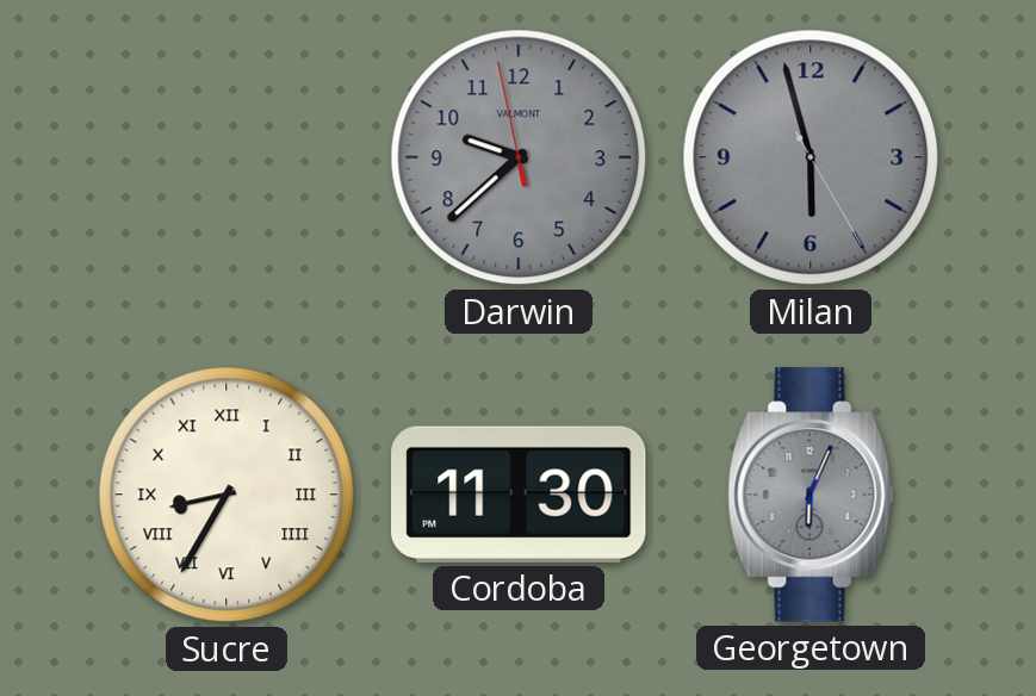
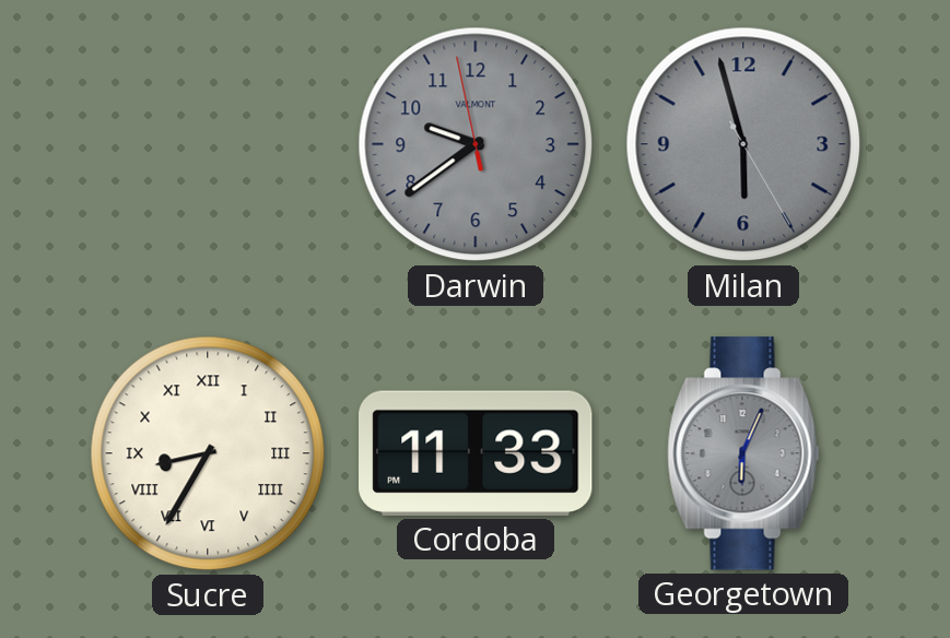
Darwin: 9:37 -> 9:38 (476, 144)
Cordoba: 11:30 -> 11:33 (476, 453)
